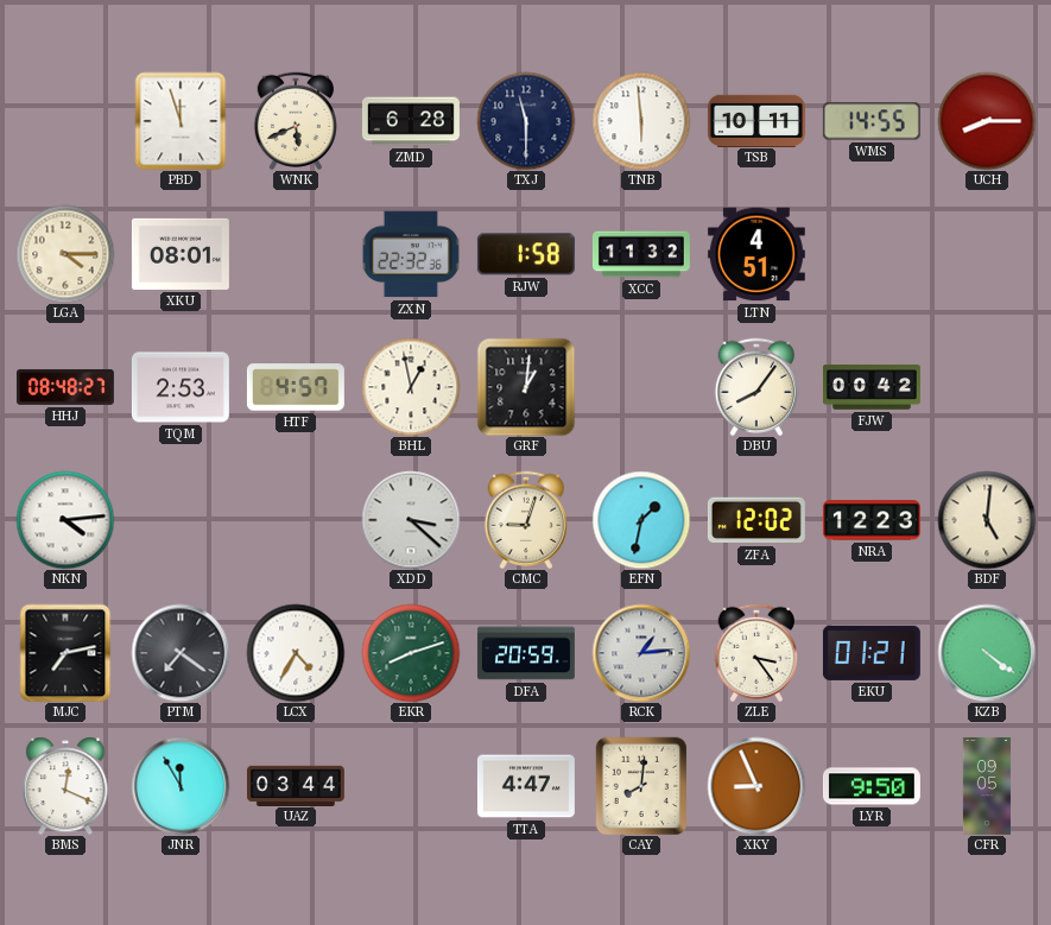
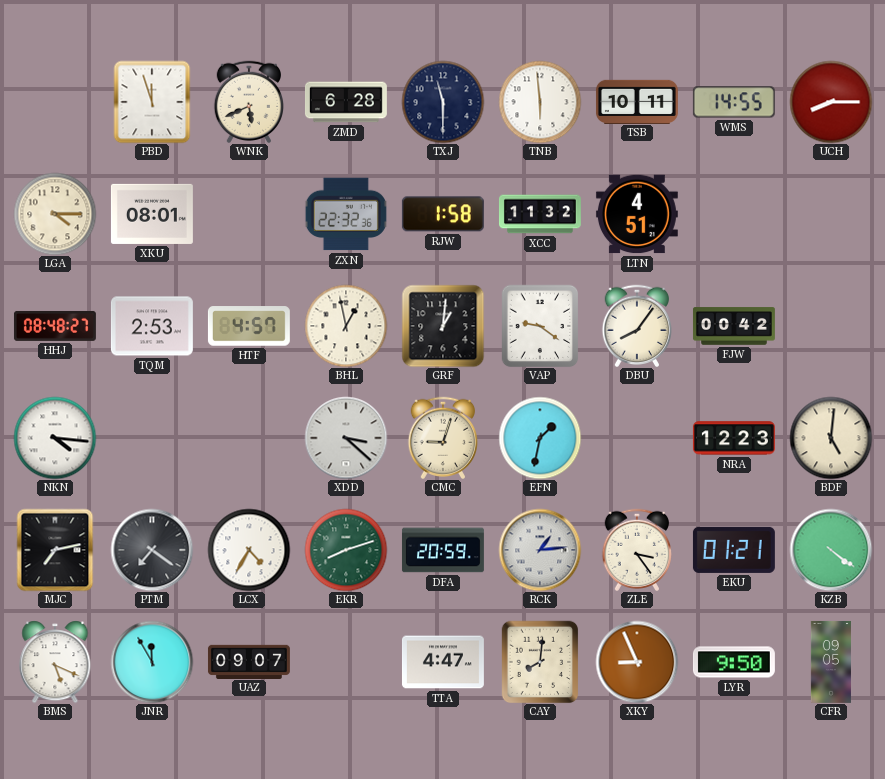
VAP: none -> 9:21 (540, 326)
NKN: 4:14 -> 4:16 (55, 438)
ZFA: 12:02 -> none (756, 520)
BMS: 12:19 -> 5:19 (55, 662)
UAZ: 03:44 -> 09:07 (249, 661)
